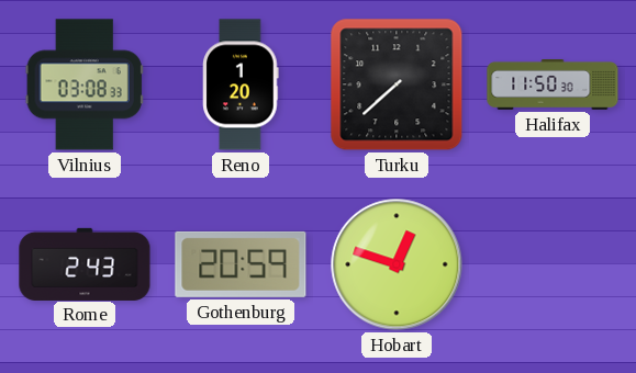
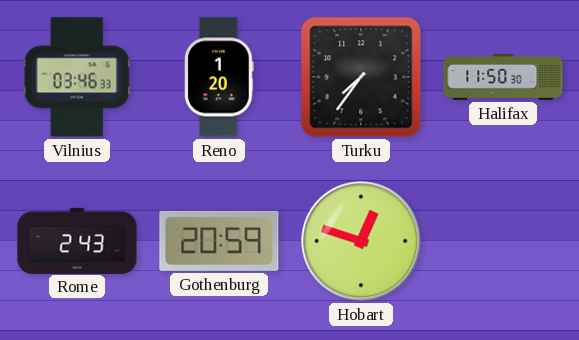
Vilnius: 03:08 -> 03:46 (77, 77)
Turku: 7:38 -> 7:36 (361, 77)
